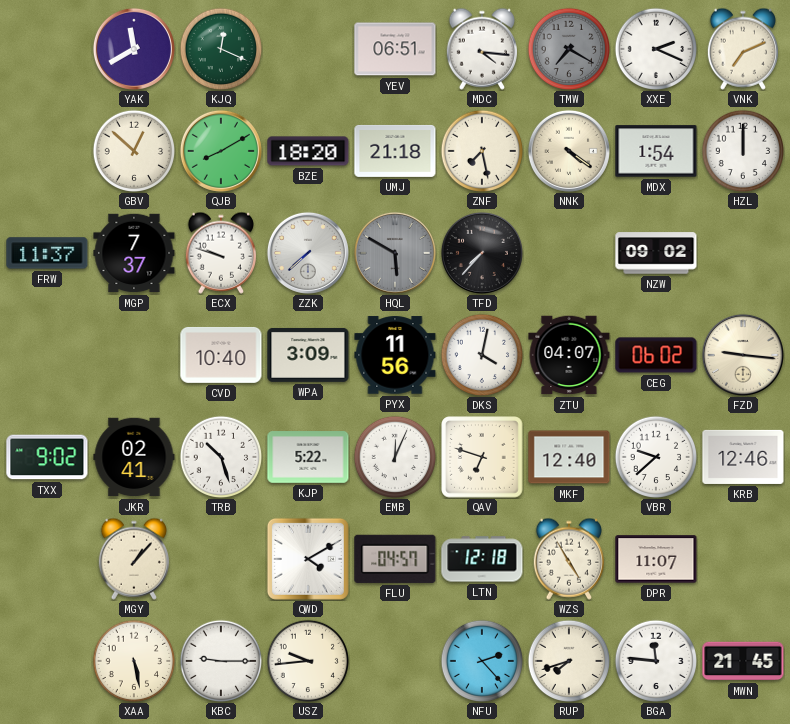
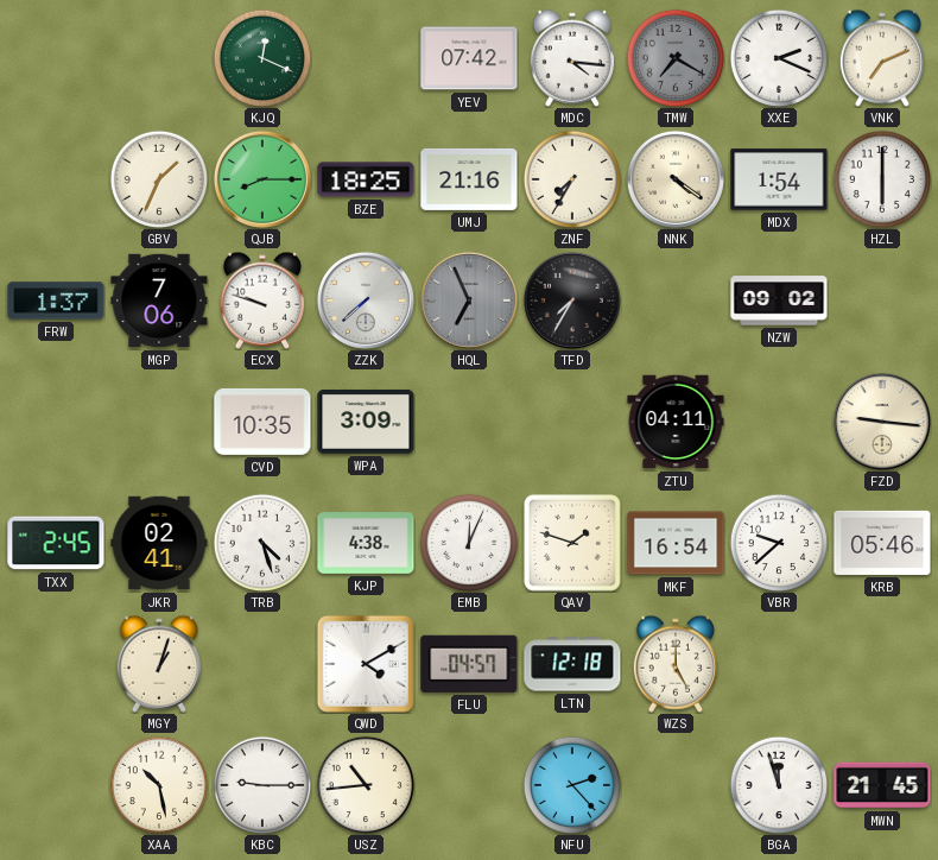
YAK: 11:40 -> none (134, 49)
YEV: 06:51 -> 07:42 (469, 58)
GBV: 12:52 -> 1:34 (159, 179)
QJB: 8:10 -> 8:15 (262, 179)
BZE: 18:20 -> 18:25 (366, 179)
UMJ: 21:18 -> 21:16 (469, 179)
ZNF: 7:28 -> 7:35 (572, 179)
HZL: 12:00 -> 6:00 (882, 179)
FRW: 11:37 -> 1:37 (56, 301)
MGP: 7:37 -> 7:06 (159, 301)
HQL: 5:50 -> 6:56 (469, 301)
TFD: 7:37 -> 7:35 (572, 301)
CVD: 10:40 -> 10:35 (262, 422)
PYX: 11:56 -> none (395, 355)
DKS: 4:02 -> none (482, 355)
ZTU: 04:07 -> 04:11 (676, 422)
CEG: 06:02 -> none (656, 355)
TXX: 9:02 -> 2:45 (56, 543)
TRB: 10:27 -> 4:27 (262, 543)
KJP: 5:22 -> 4:38 (366, 543)
QAV: 6:48 -> 1:48 (572, 543)
MKF: 12:40 -> 16:54 (676, 543)
KRB: 12:46 -> 05:46 (882, 543)
MGY: 1:07 -> 1:03 (158, 664)
WZS: 4:55 -> 5:00 (674, 664)
DPR: 11:07 -> none (656, 559)
XAA: 5:28 -> 10:28 (159, 785)
USZ: 9:44 -> 10:44 (366, 785)
RUP: 7:42 -> none (569, 661)
BGA: 11:46 -> 11:57 (779, 785)
